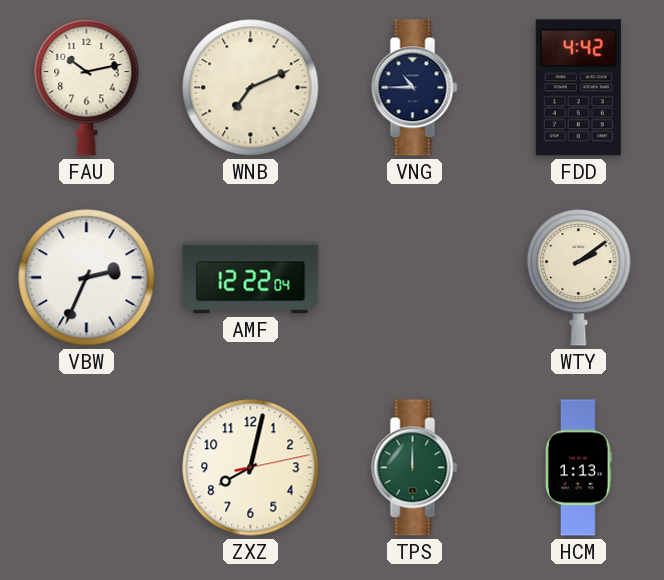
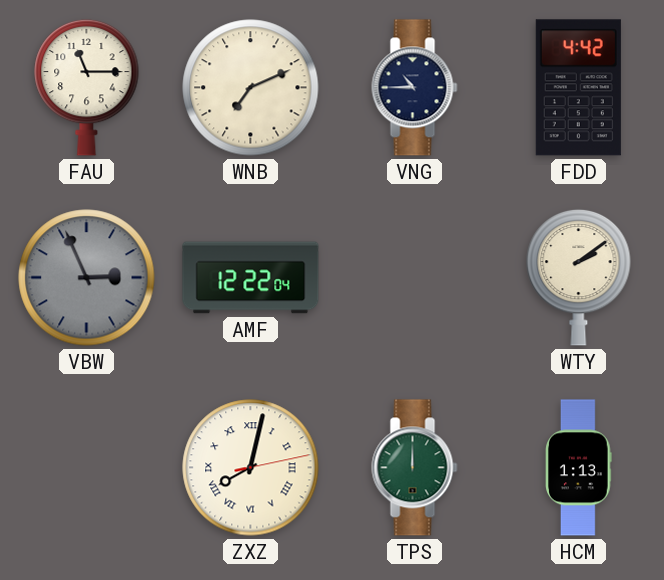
FAU: 10:13 -> 11:15 (87, 87)
VBW: 2:34 -> 2:56 (87, 278)
VBW dial: white -> grey (87, 278)
ZXZ numerals: Arabic -> Roman (251, 468)
